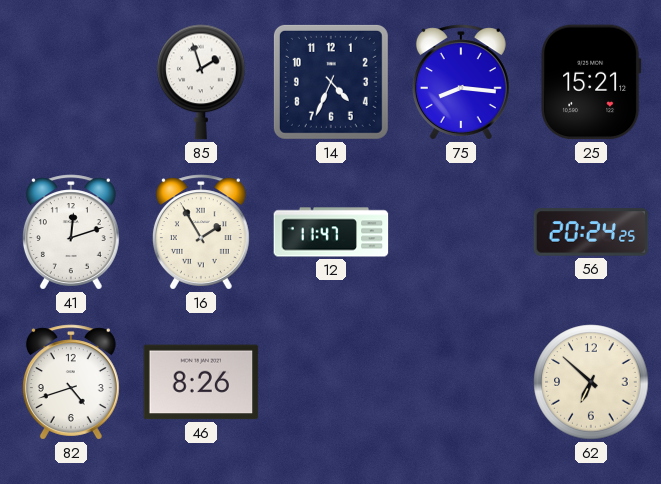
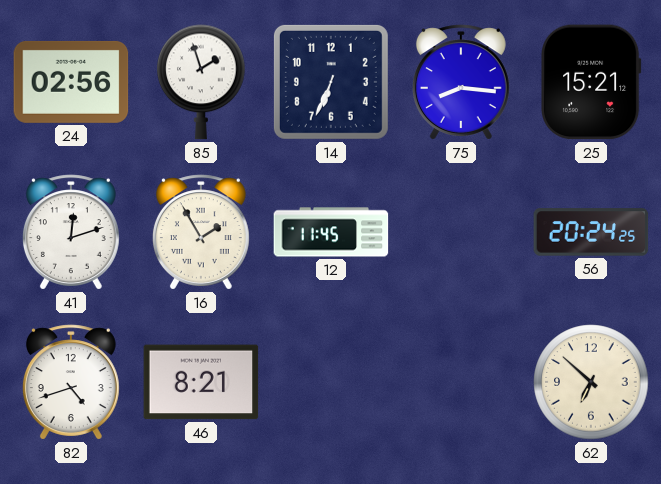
24: none -> 02:56 (71, 82)
14: 4:34 -> 6:34 (331, 82)
12: 11:47 -> 11:45 (331, 232)
46: 8:26 -> 8:21 (201, 382)
